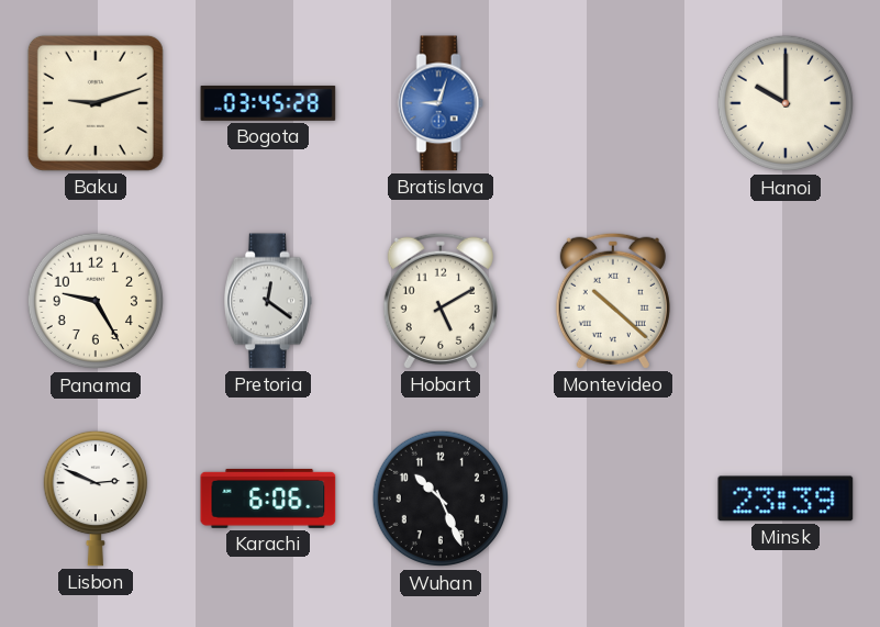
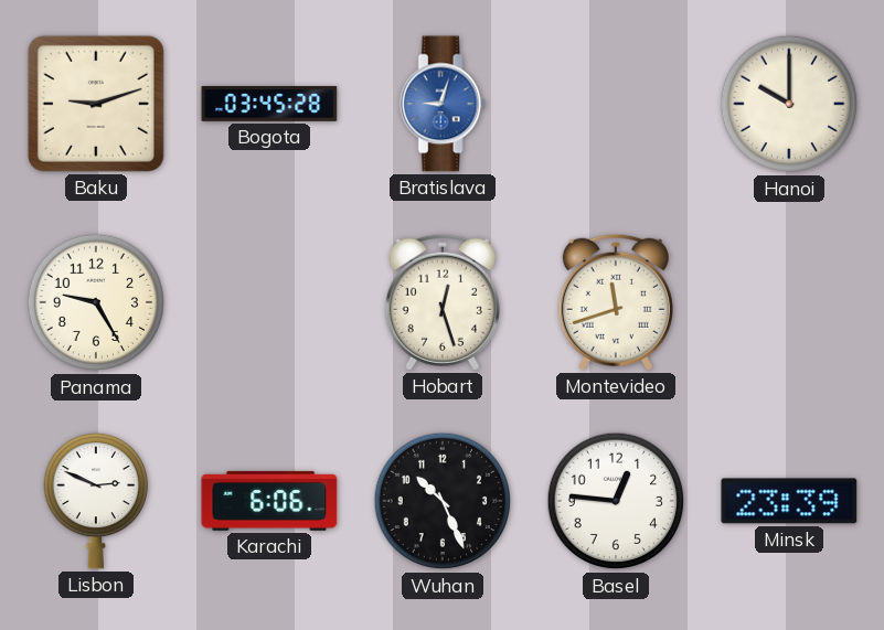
Pretoria: 12:21 -> none (269, 301)
Hobart: 5:10 -> 12:27 (443, 302)
Montevideo: 10:22 -> 11:42 (616, 302)
Basel: none -> 12:46 (616, 501)
